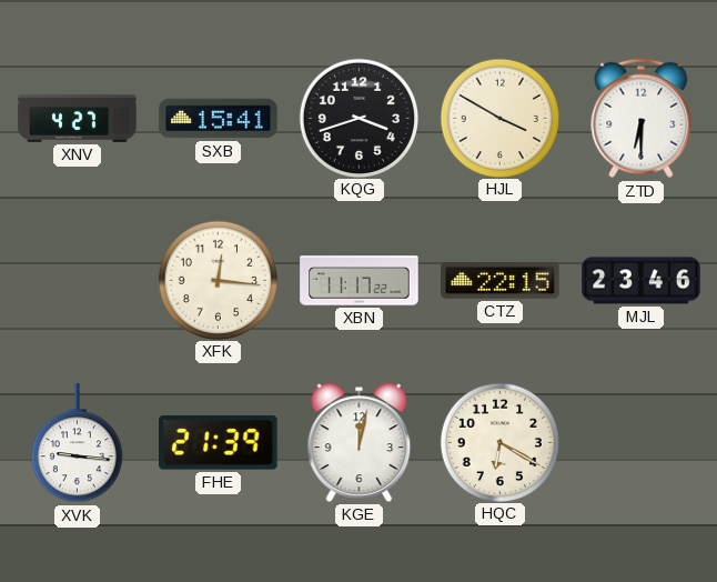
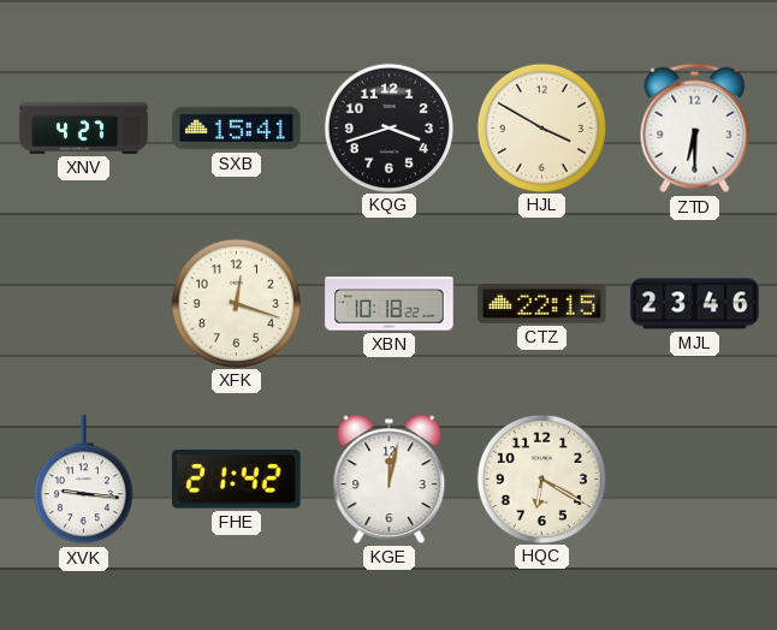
XFK: 12:16 -> 12:18 (236, 303)
XBN: 11:17 -> 10:18 (390, 304)
FHE: 21:39 -> 21:42 (237, 480)
